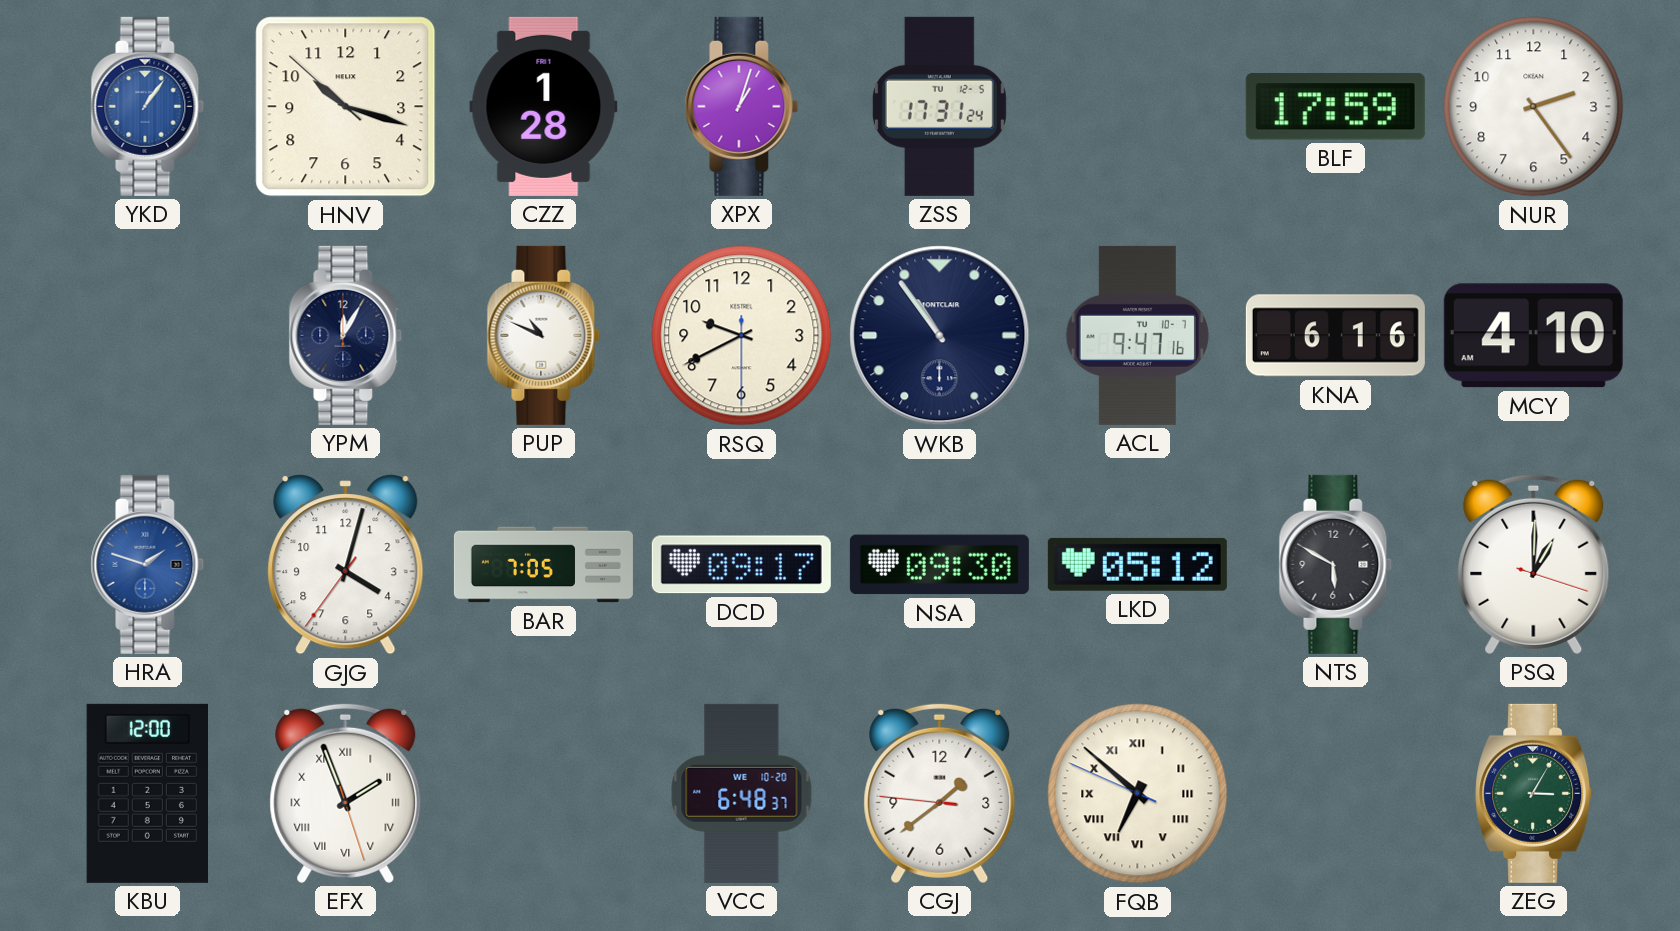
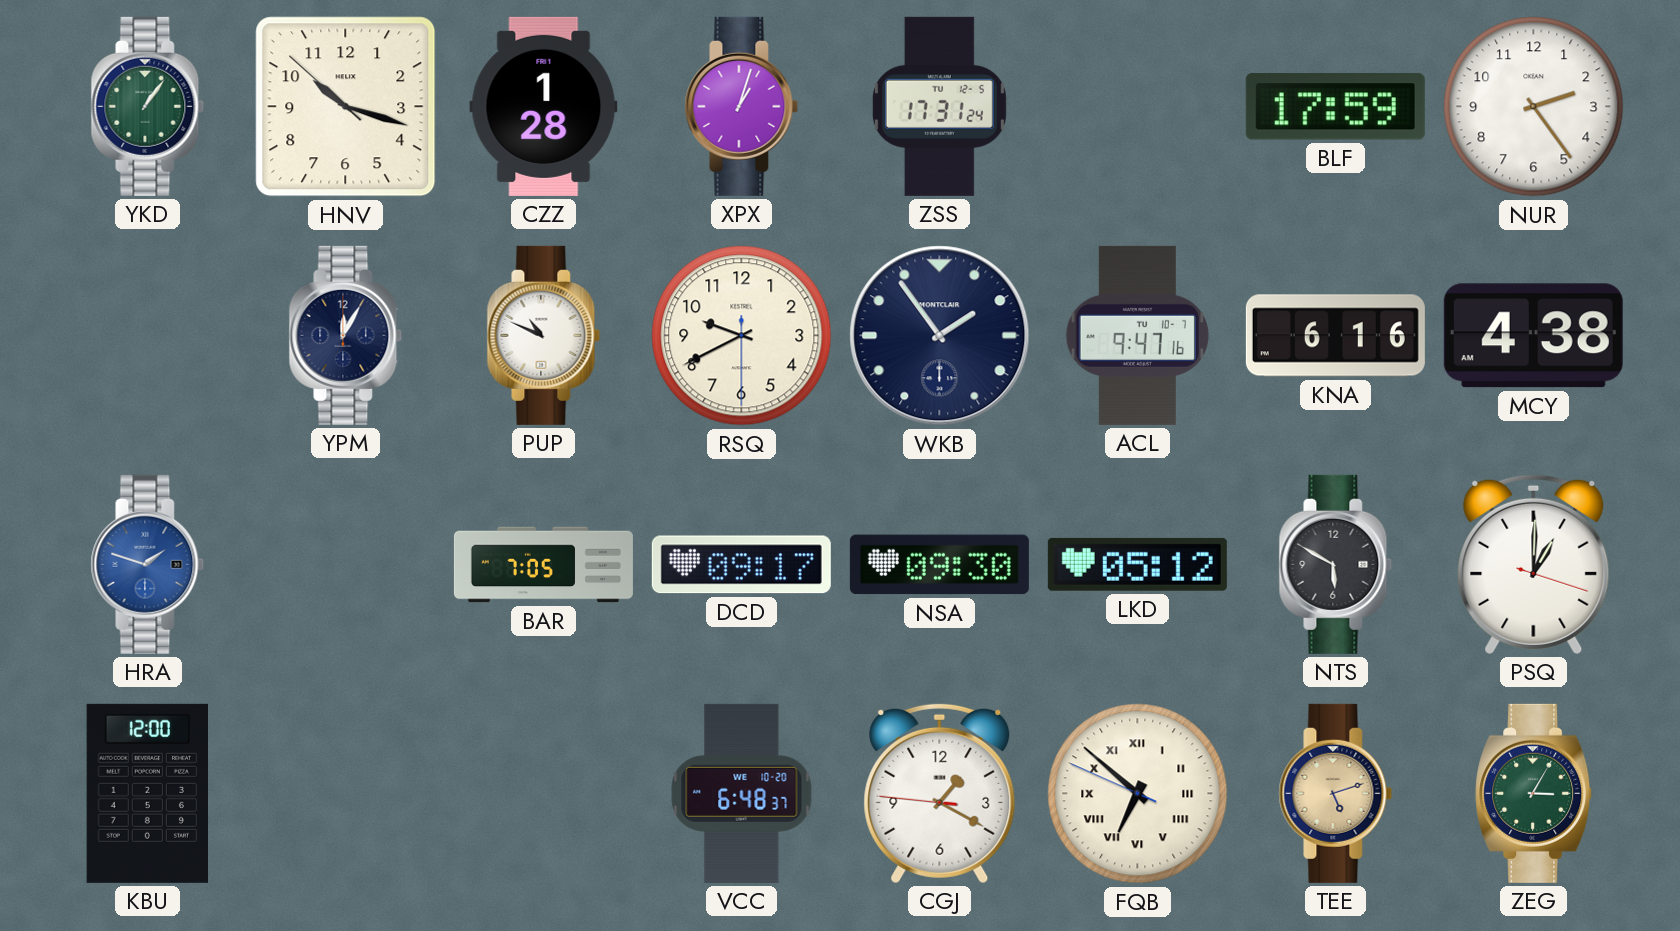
YKD dial: blue -> green (148, 106)
WKB: 10:54 -> 1:54 (940, 336)
MCY: 4:10 -> 4:38 (1533, 336)
GJG: 4:02 -> none (346, 565)
EFX: 1:56 -> none (346, 793)
CGJ: 1:38 -> 1:19 (940, 793)
TEE: none -> 5:12 (1336, 793)
